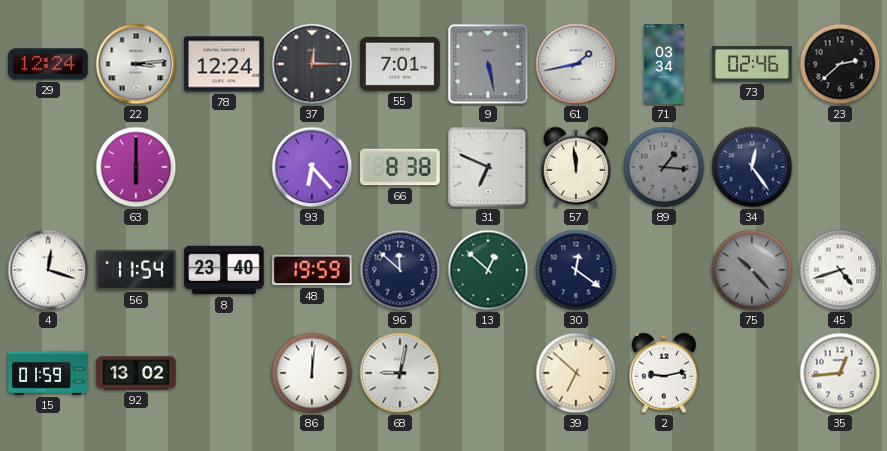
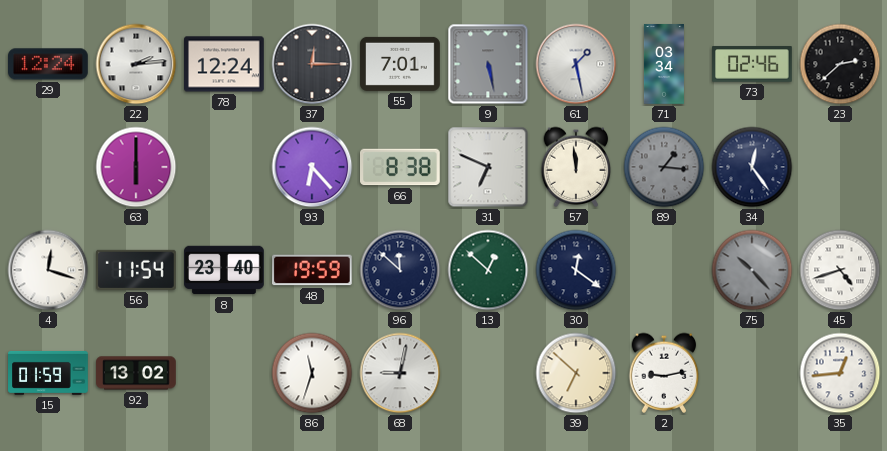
22: 3:14 -> 2:14 (136, 64)
61: 1:43 -> 1:28 (576, 64)
86: 12:01 -> 11:33 (312, 373)
